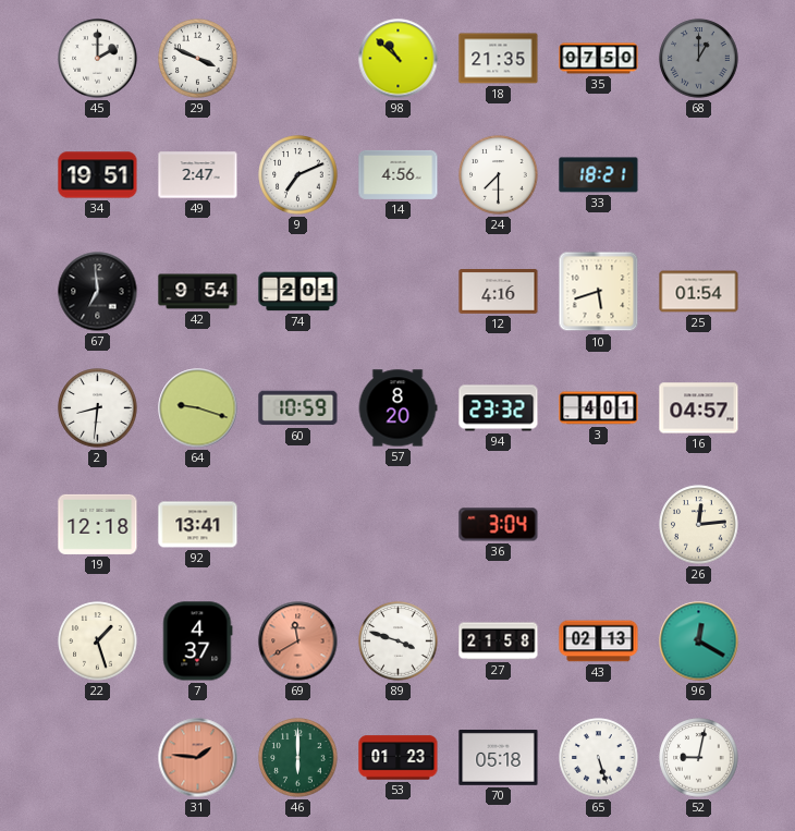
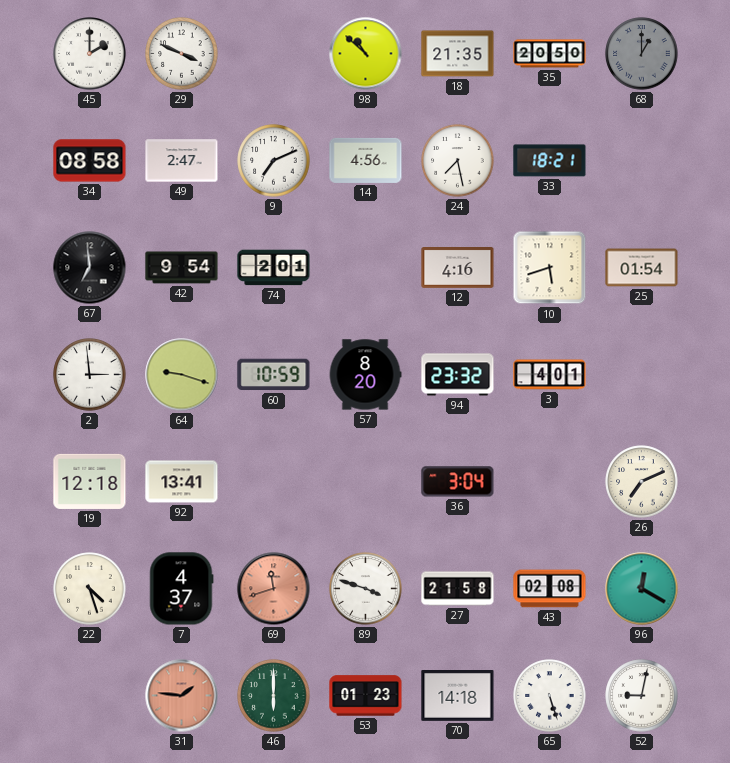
35: 07:50 -> 20:50 (550, 54)
34: 19:51 -> 08:58 (90, 161)
24: 7:30 -> 7:28 (458, 161)
2: 8:31 -> 2:59 (90, 375)
16: 04:57 -> none (699, 408)
26: 12:14 -> 7:11 (642, 482)
22: 1:27 -> 4:27 (90, 589)
69: 11:40 -> 11:42 (274, 589)
43: 02:13 -> 02:08 (550, 589)
70: 05:18 -> 14:18 (458, 696)
